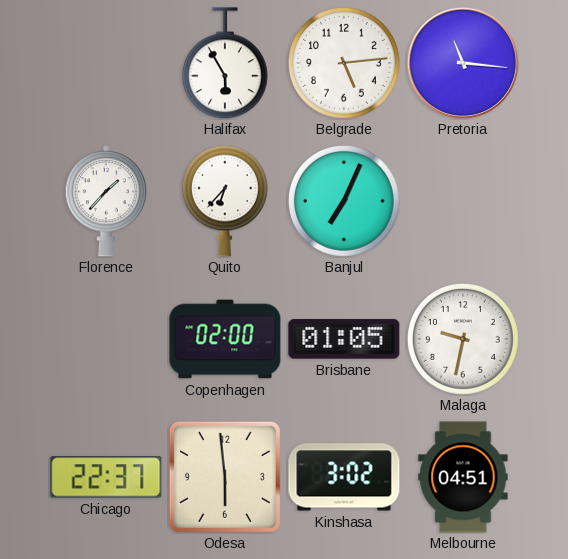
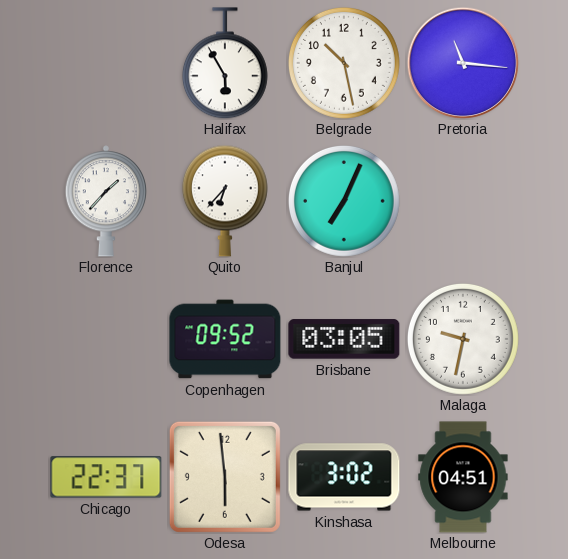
Belgrade: 5:14 -> 10:28 (344, 63)
Copenhagen: 02:00 -> 09:52 (225, 339)
Brisbane: 01:05 -> 03:05 (344, 339)
